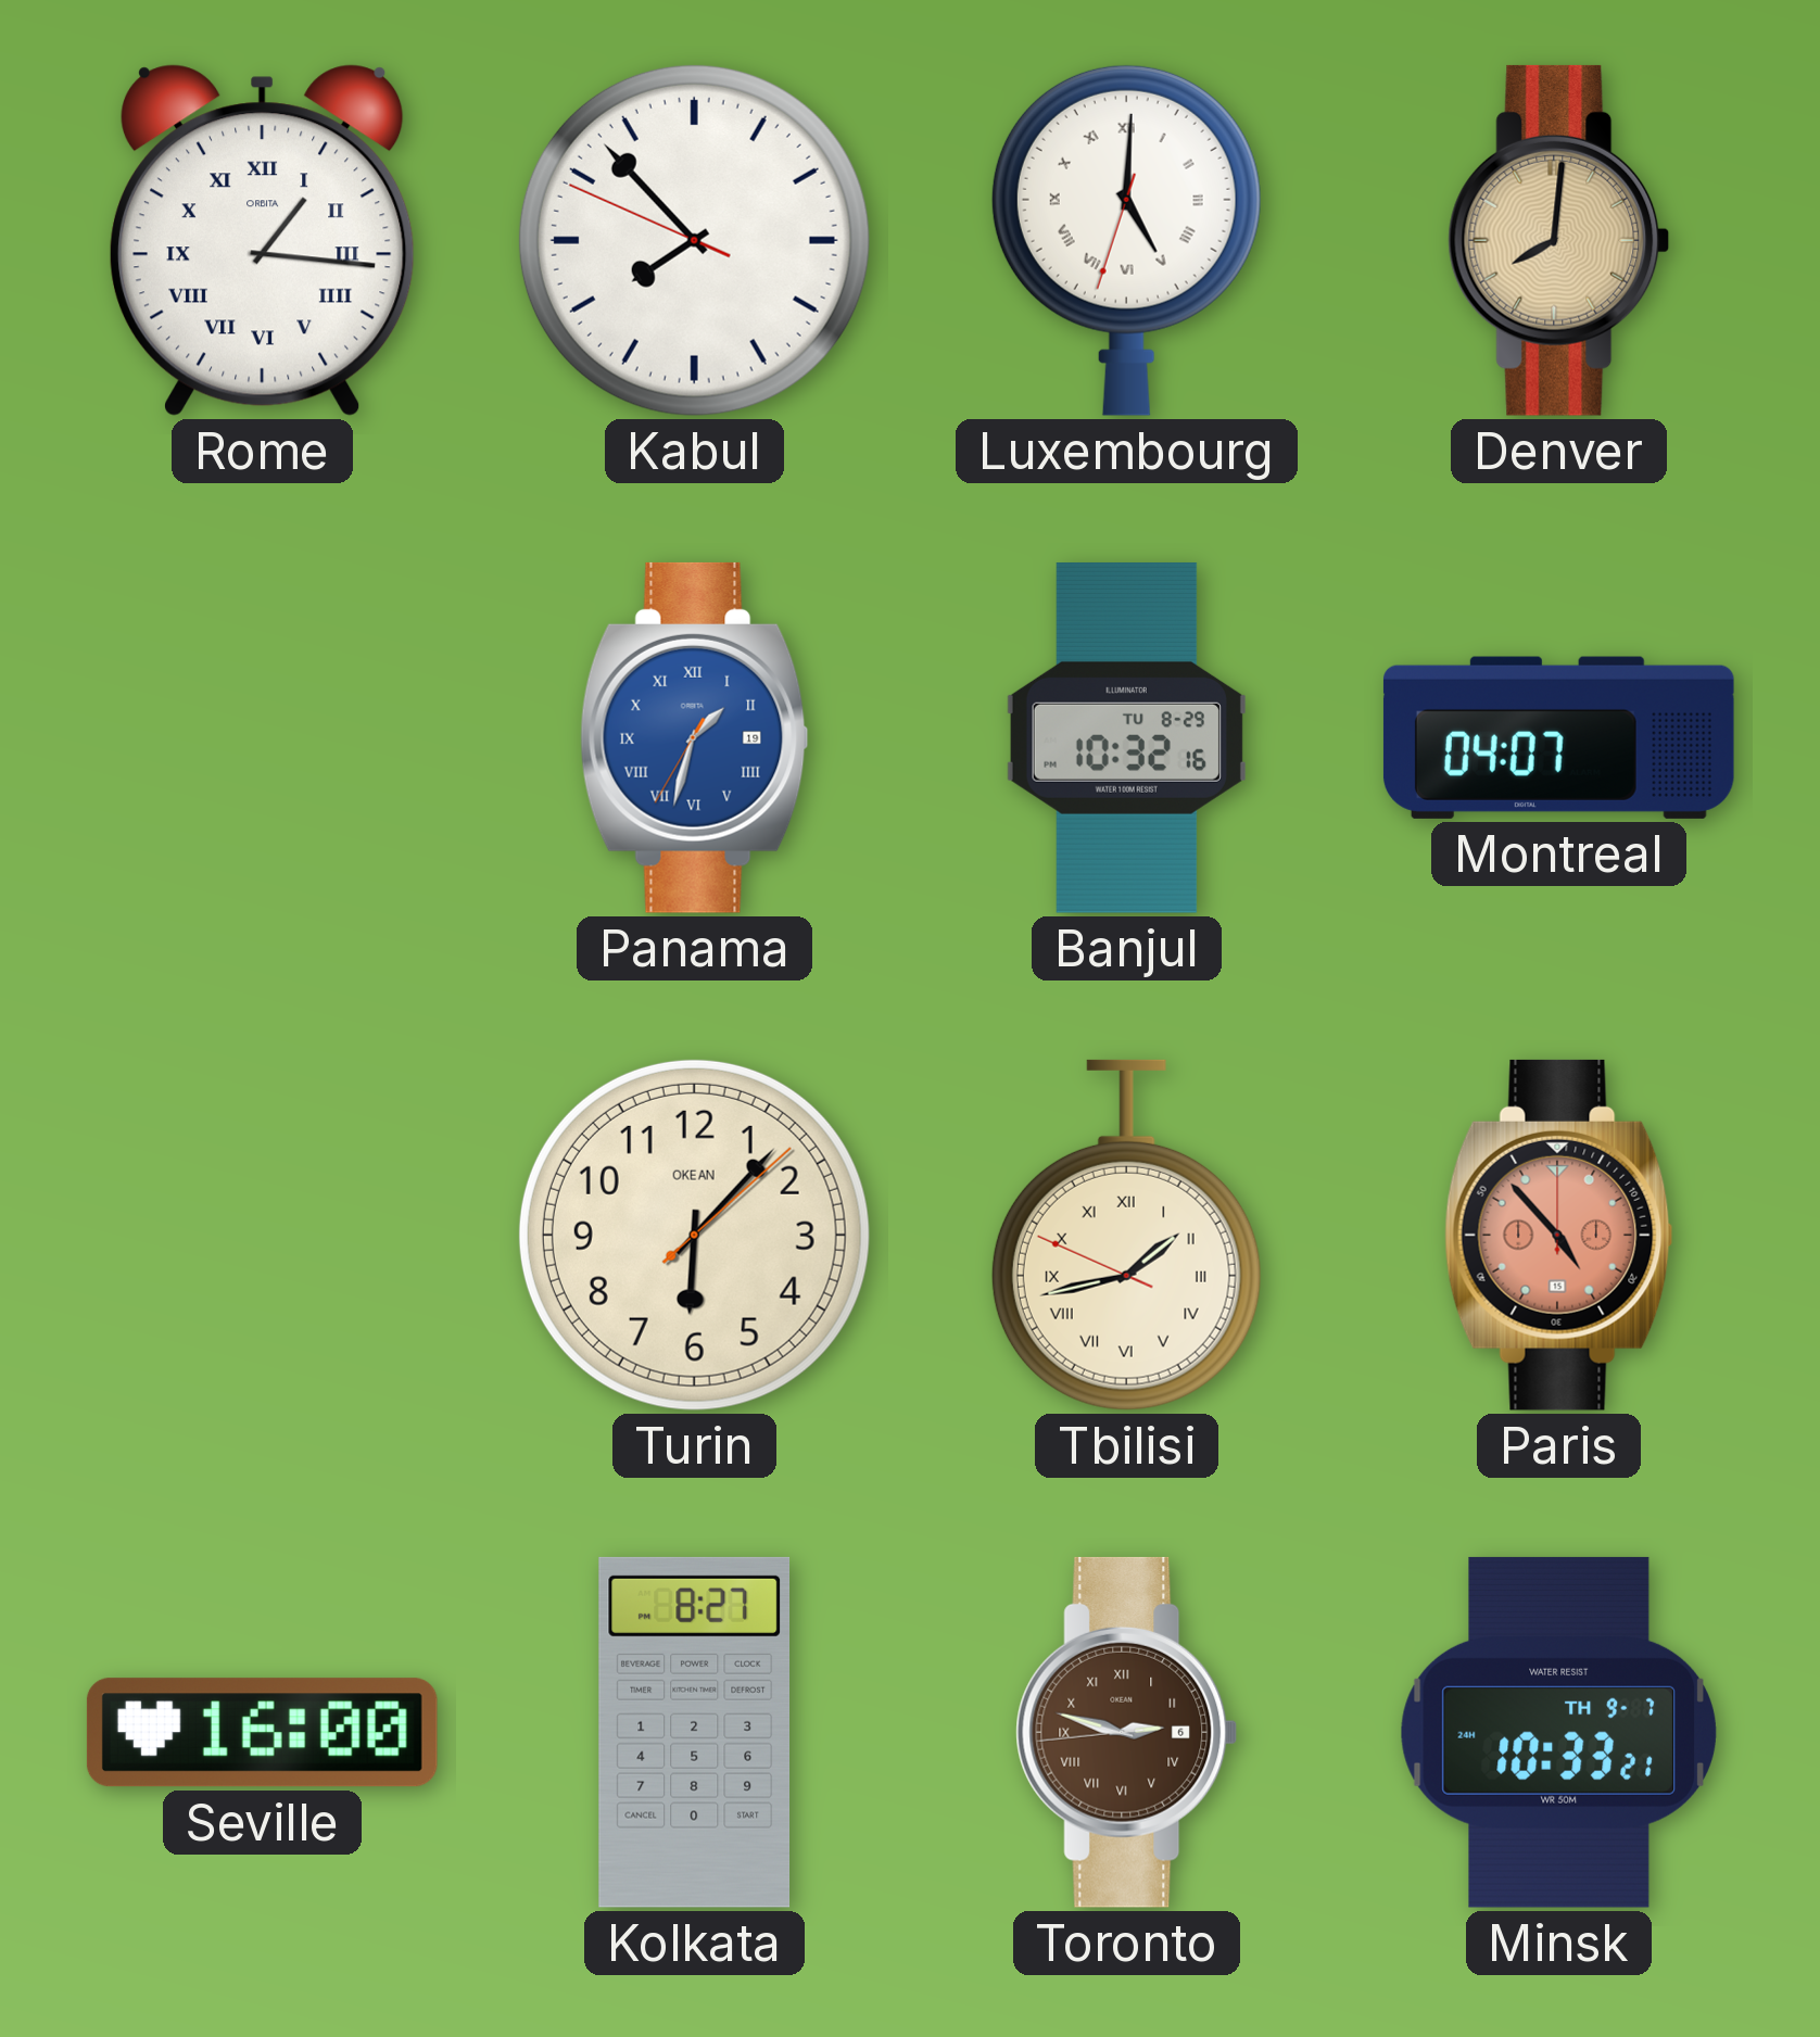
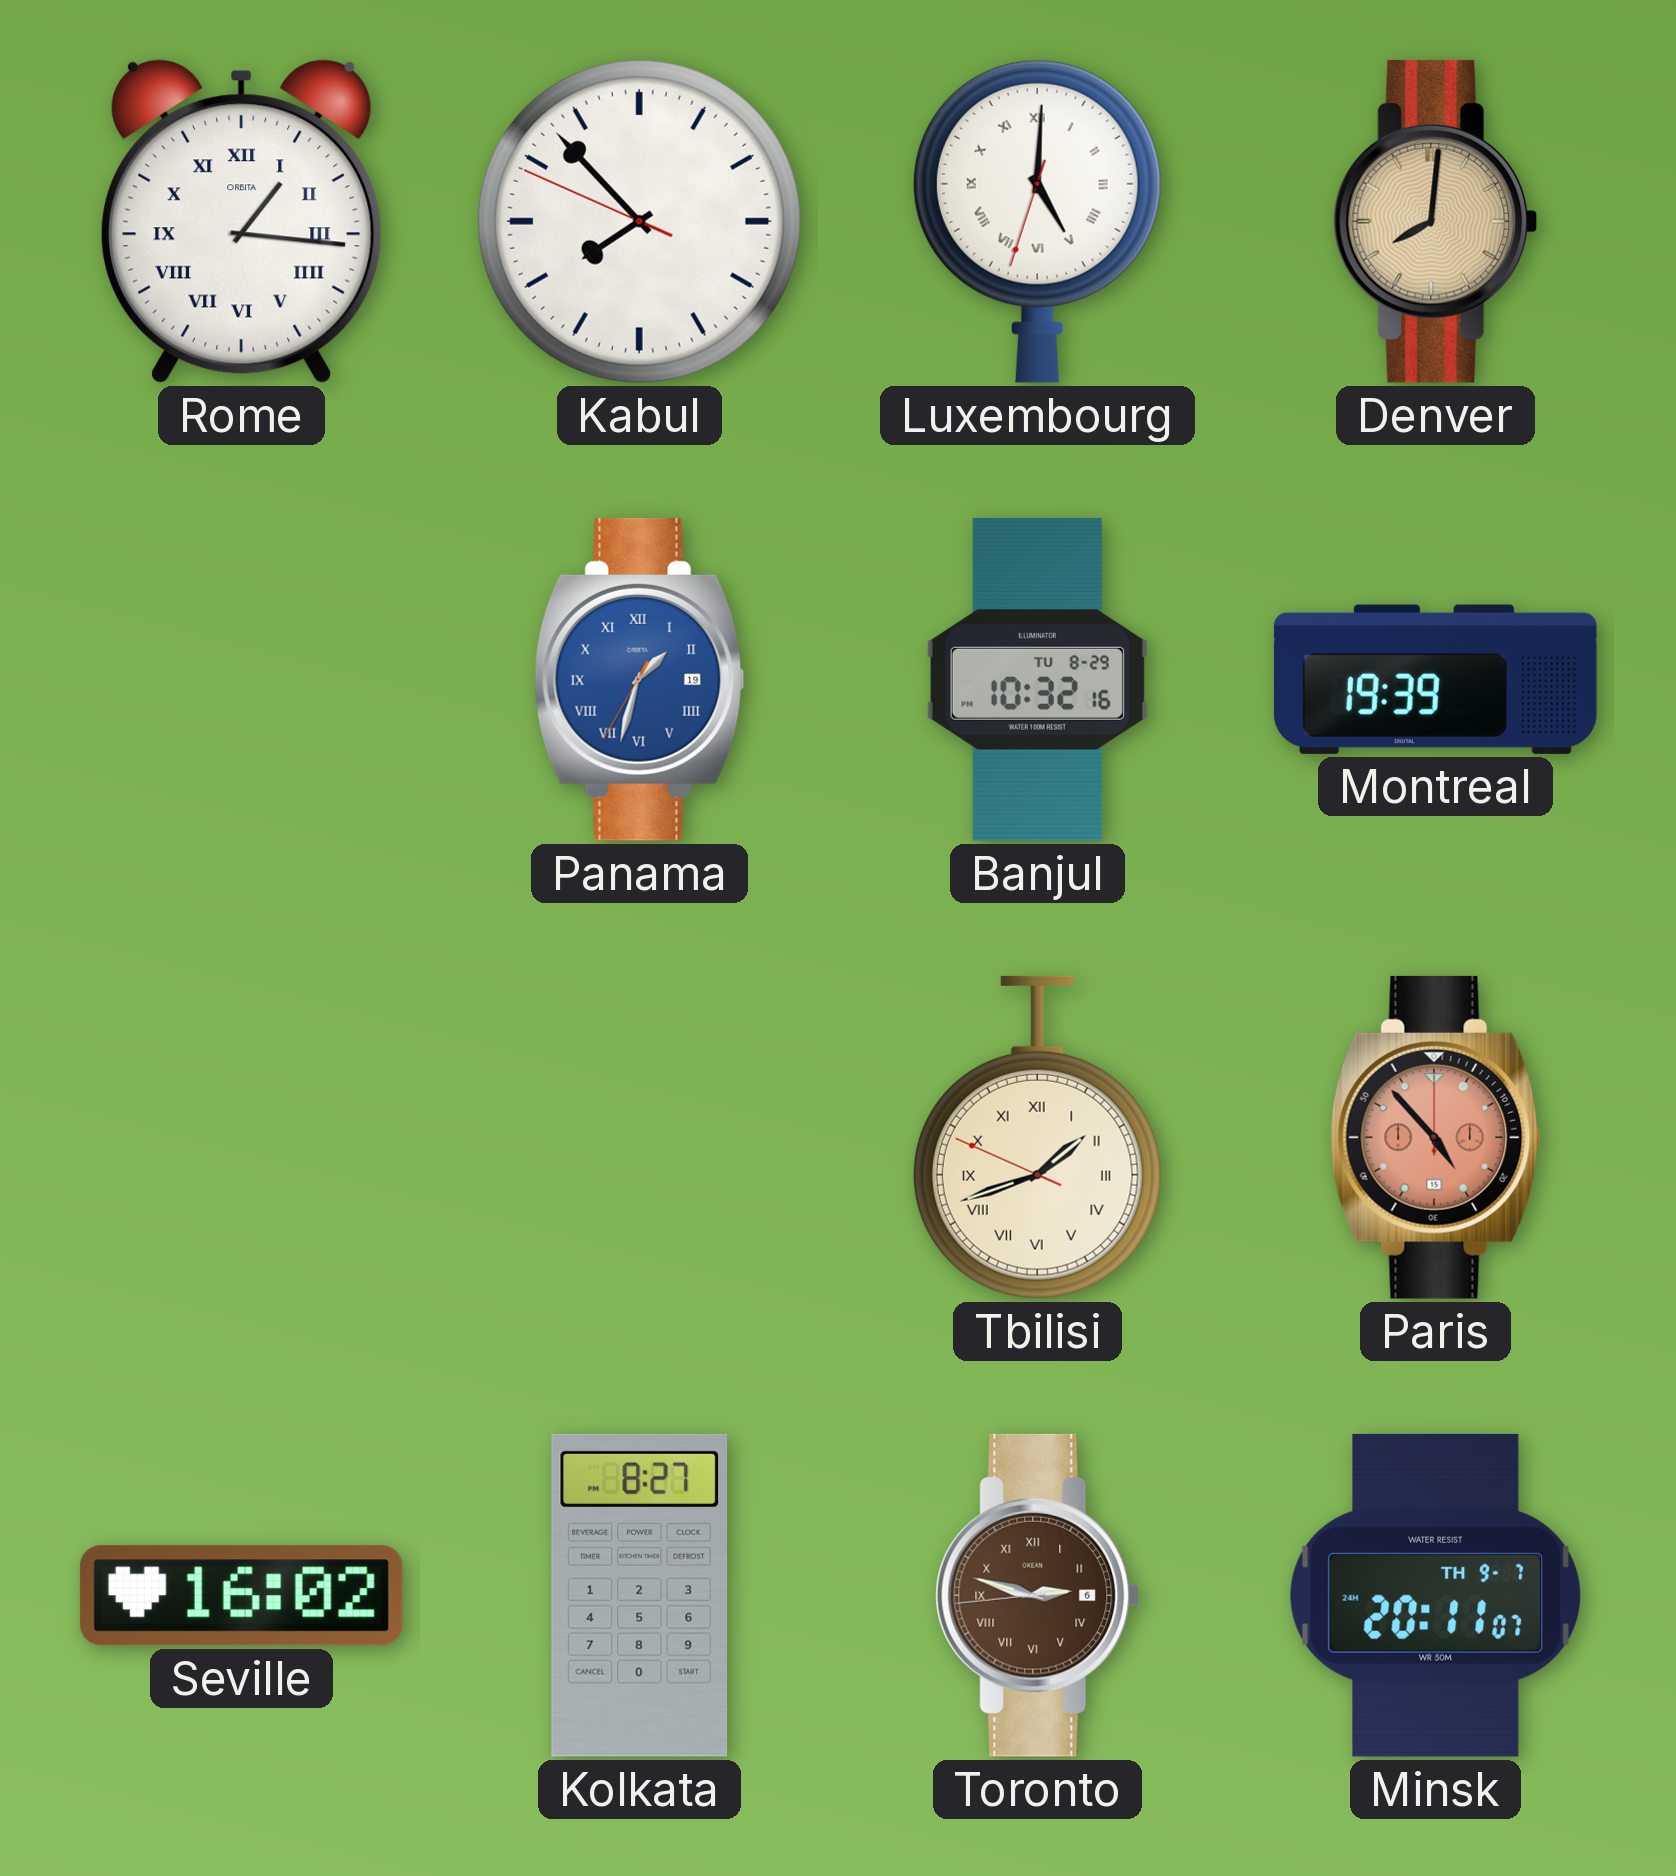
Montreal: 04:07 -> 19:39 (1435, 679)
Turin: 6:07 -> none (694, 1235)
Tbilisi: 1:42 -> 1:41 (1037, 1137)
Seville: 16:00 -> 16:02 (241, 1596)
Minsk: 10:33 -> 20:11 (1435, 1595)
